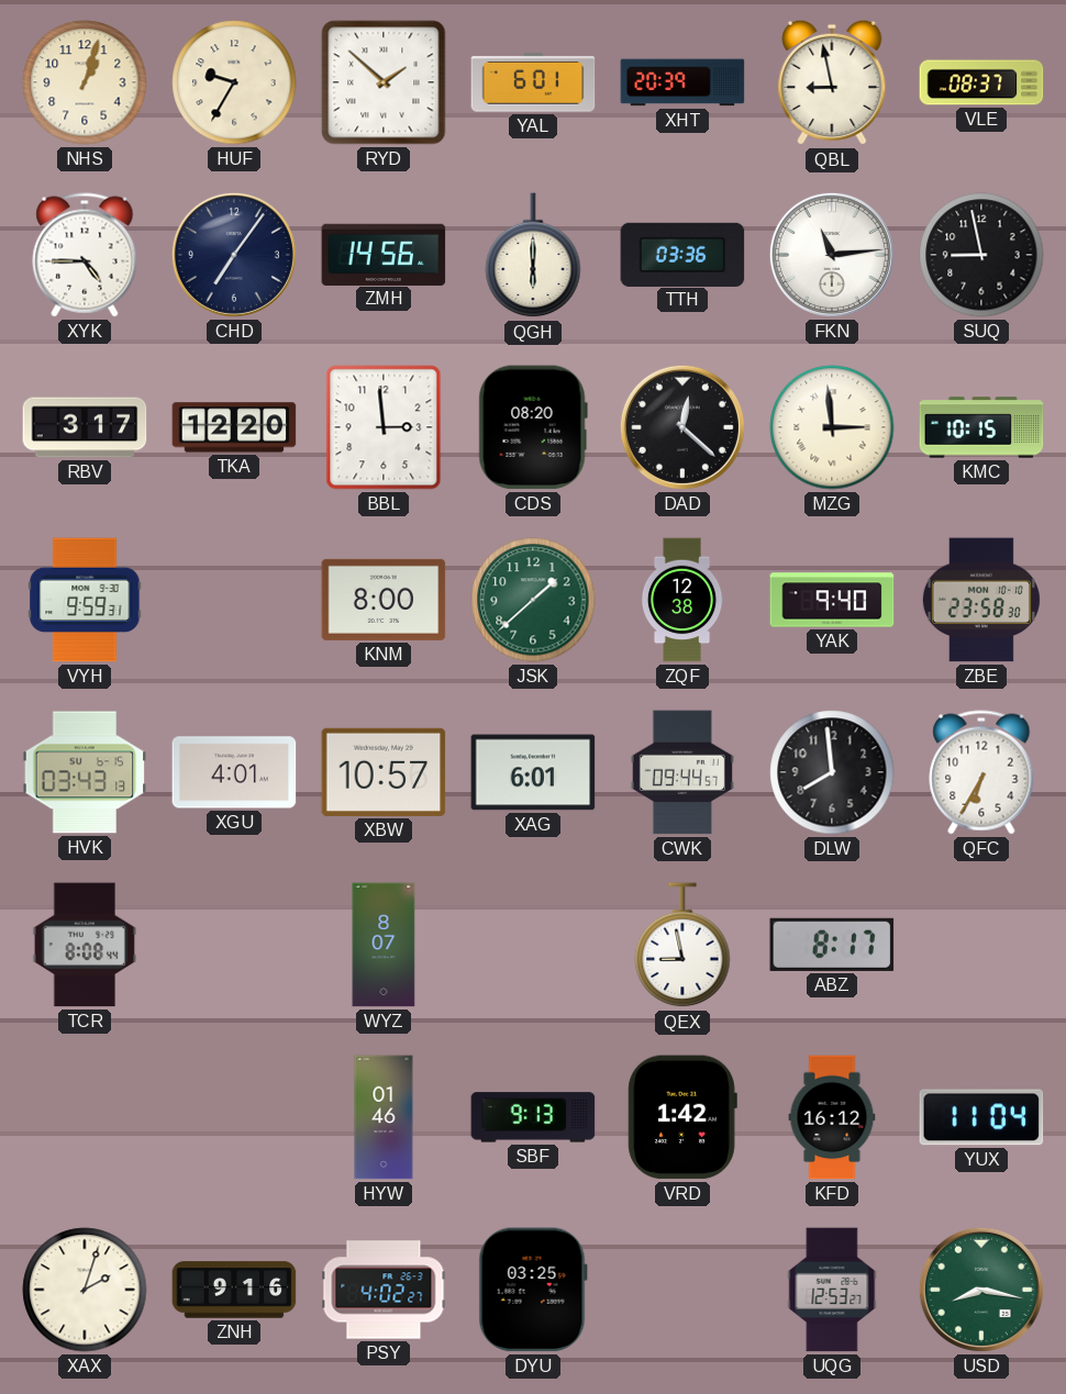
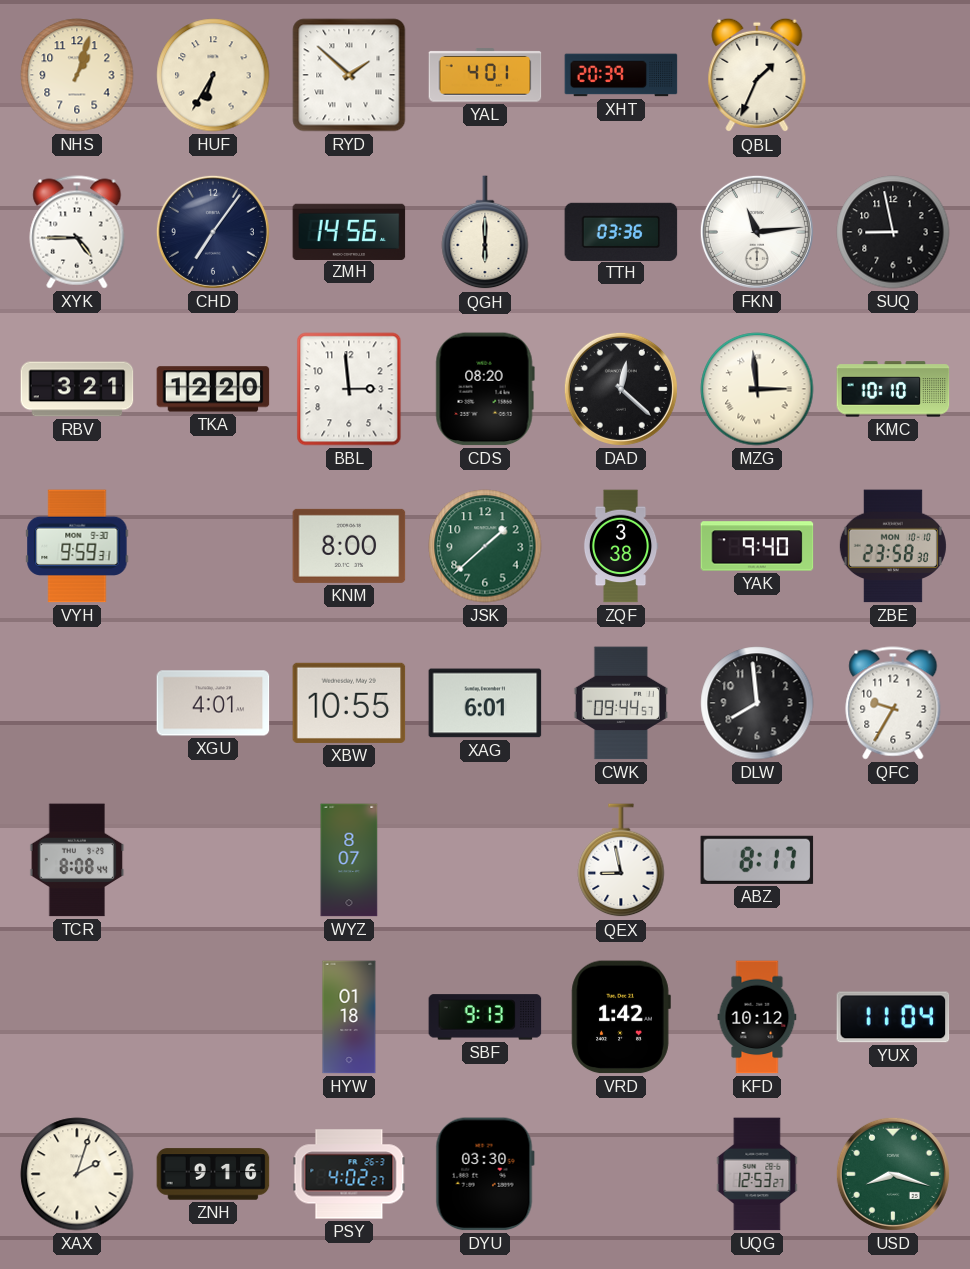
HUF: 9:35 -> 6:35 (213, 75)
YAL: 6:01 -> 4:01 (485, 75)
QBL: 8:58 -> 1:34 (757, 75)
VLE: 08:37 -> none (981, 82)
RBV: 3:17 -> 3:21 (77, 389)
KMC: 10:15 -> 10:10 (893, 389)
ZQF: 12:38 -> 3:38 (621, 546)
HVK: 03:43 -> none (85, 772)
XBW: 10:57 -> 10:55 (349, 703)
QFC: 6:35 -> 9:35 (893, 703)
HYW: 01:46 -> 01:18 (349, 1017)
KFD: 16:12 -> 10:12 (757, 1017)
DYU: 03:25 -> 03:30 (485, 1174)
USD: 8:17 -> 8:18 (893, 1174)
